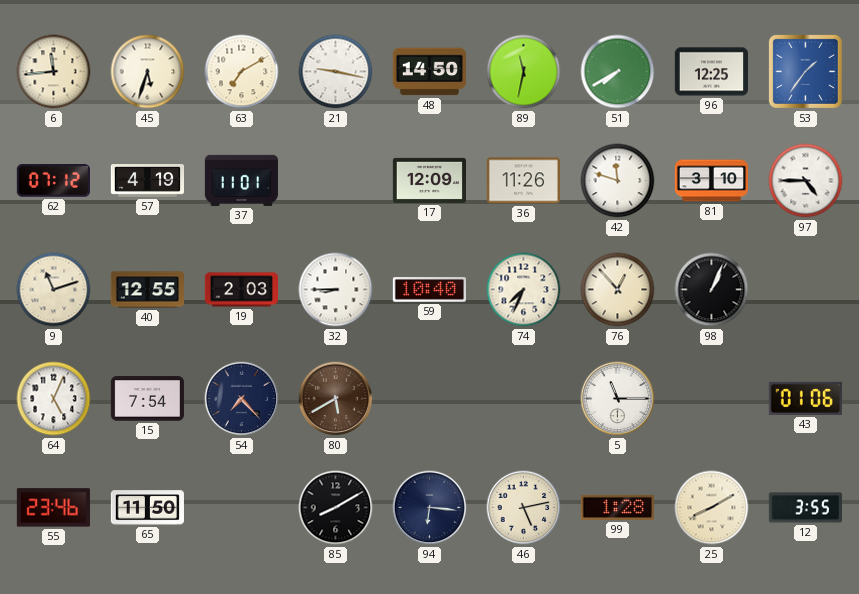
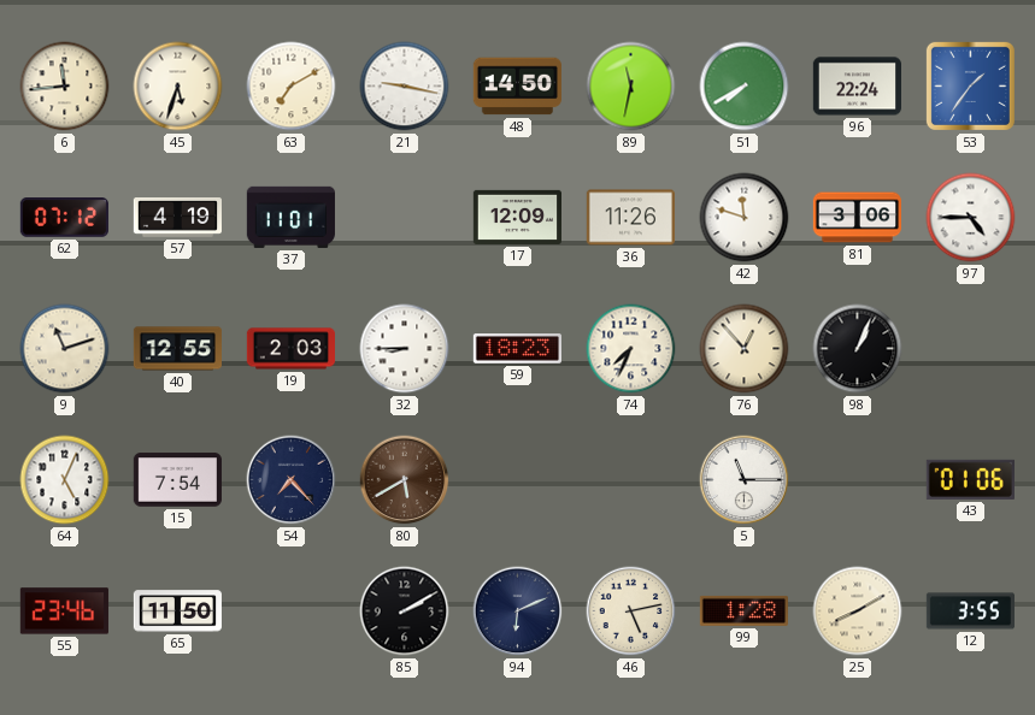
96: 12:25 -> 22:24 (857, 87)
81: 3:10 -> 3:06 (857, 218)
59: 10:40 -> 18:23 (517, 349)
85: 8:10 -> 2:10 (405, 611)
94: 6:16 -> 6:11 (518, 611)
